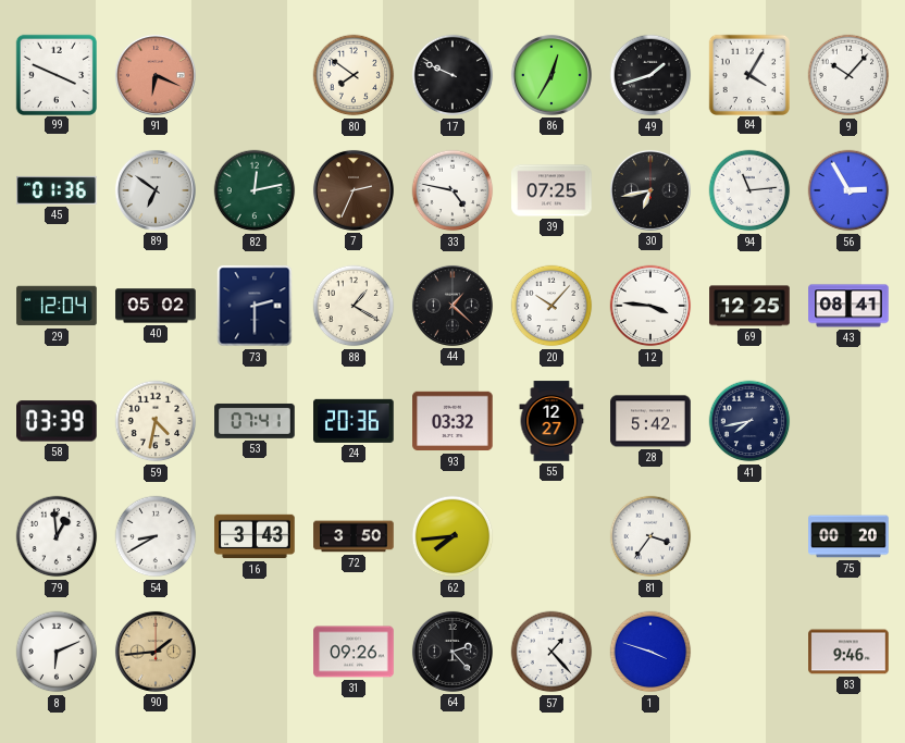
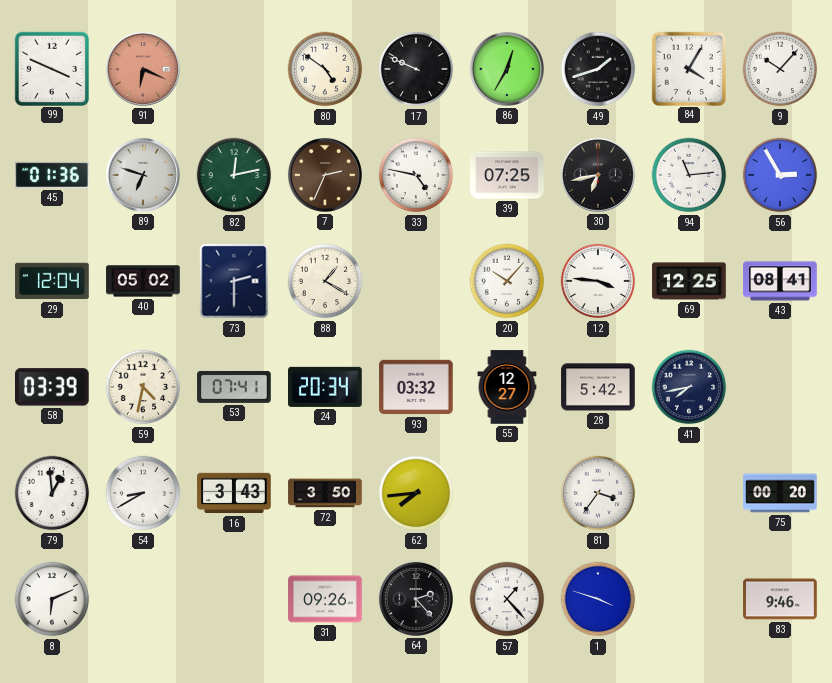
80: 7:51 -> 4:51 (325, 69)
89: 6:51 -> 6:48 (143, 175)
44: 1:22 -> none (452, 306)
24: 20:36 -> 20:34 (325, 387)
90: 1:44 -> none (156, 652)
